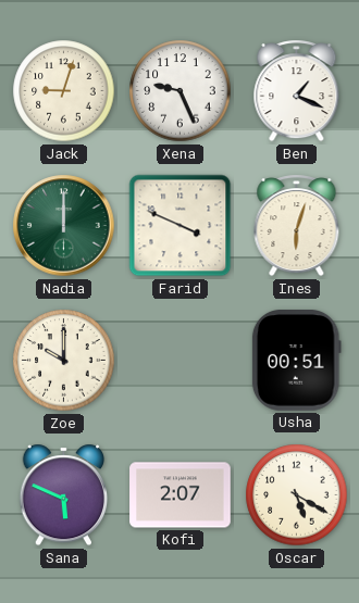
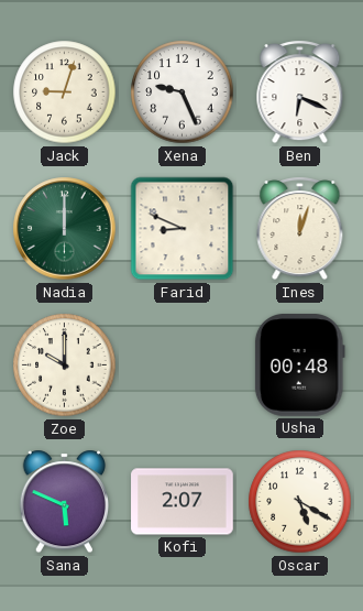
Ben: 1:19 -> 6:19 (300, 92)
Farid: 3:49 -> 8:49 (183, 229)
Ines: 6:03 -> 12:03 (300, 229)
Usha: 00:51 -> 00:48 (299, 365)
